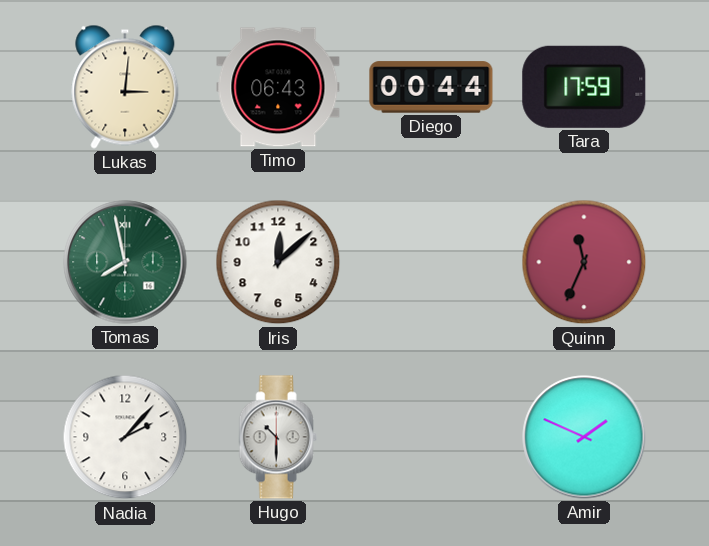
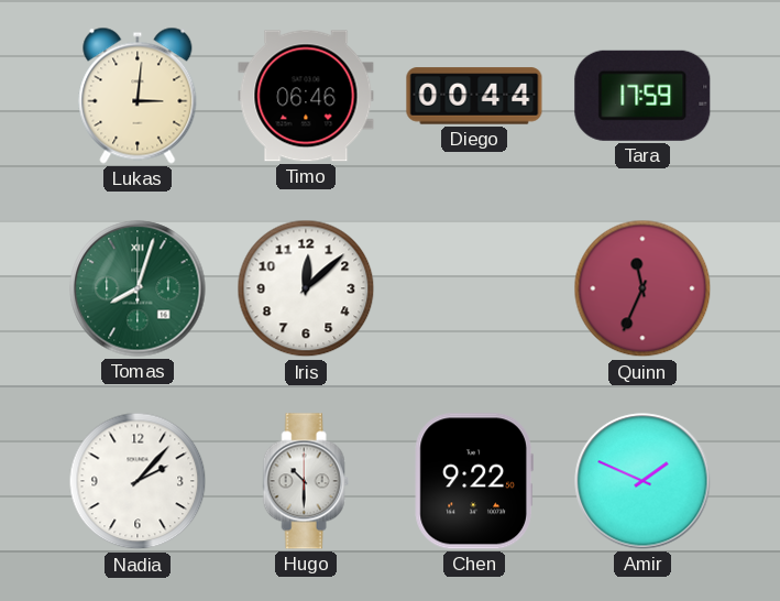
Timo: 06:43 -> 06:46 (306, 96)
Tomas: 7:58 -> 8:03 (138, 288)
Chen: none -> 9:22 (474, 481)
